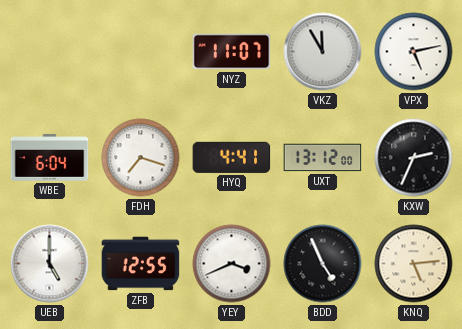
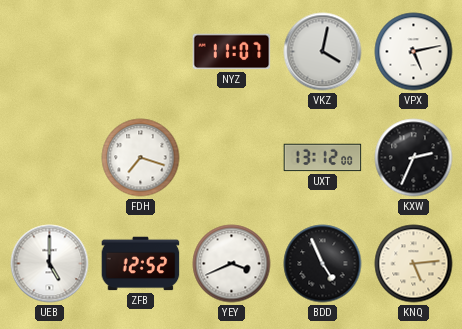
VKZ: 11:55 -> 4:02 (323, 52)
WBE: 6:04 -> none (50, 158)
HYQ: 4:41 -> none (232, 157)
ZFB: 12:55 -> 12:52 (141, 264)
